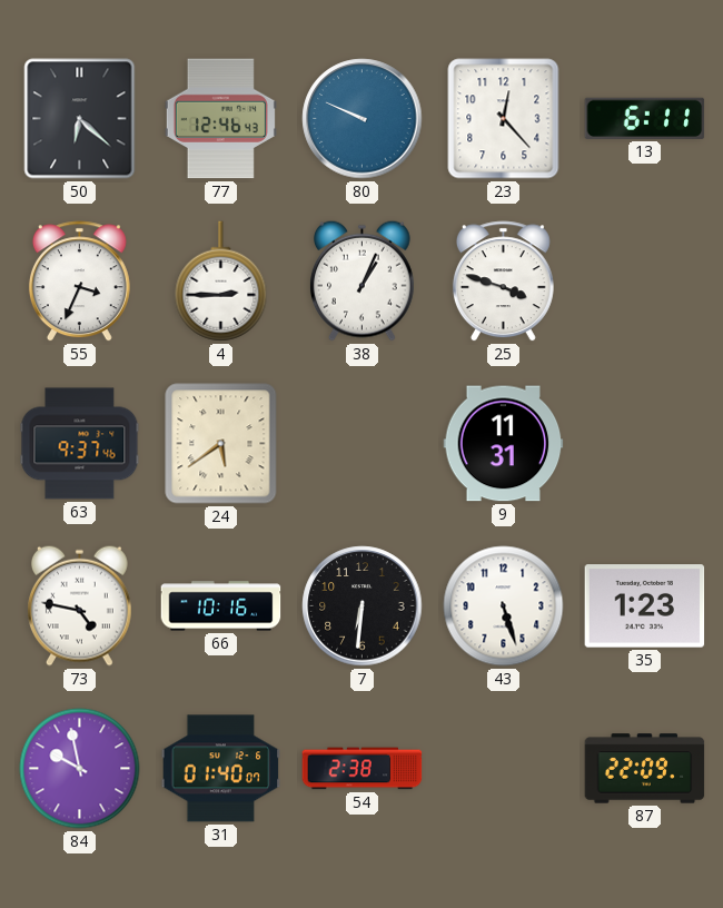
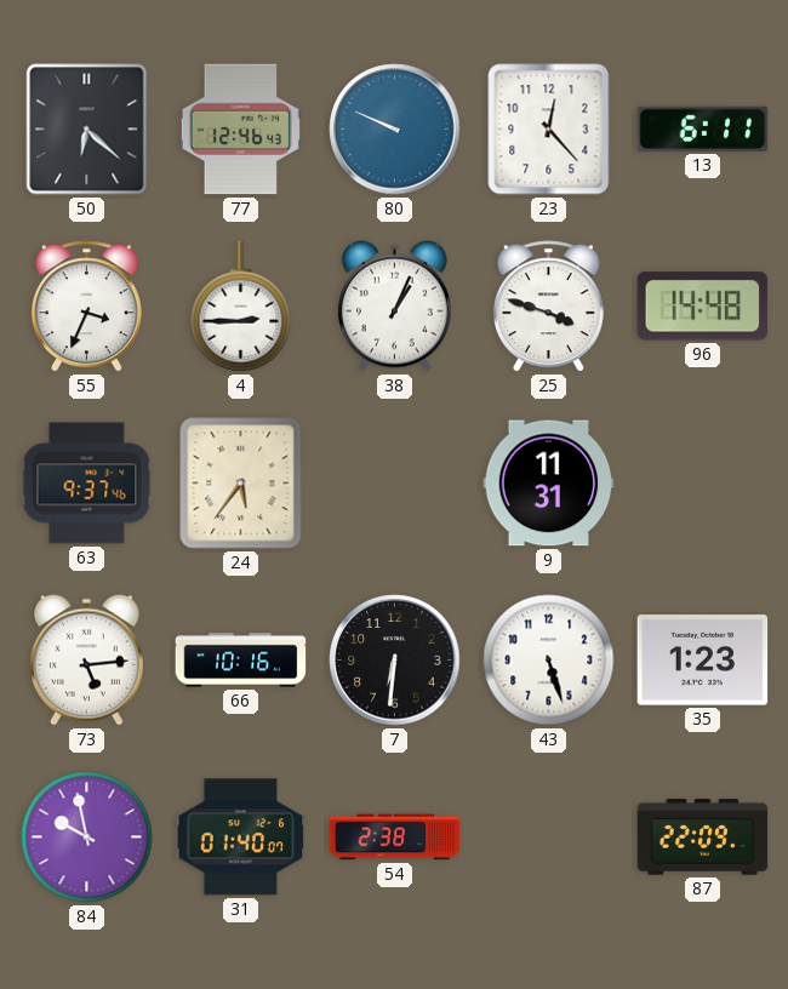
96: none -> 14:48 (703, 307)
24: 5:39 -> 5:36 (241, 484)
73: 4:47 -> 5:14 (86, 659)
